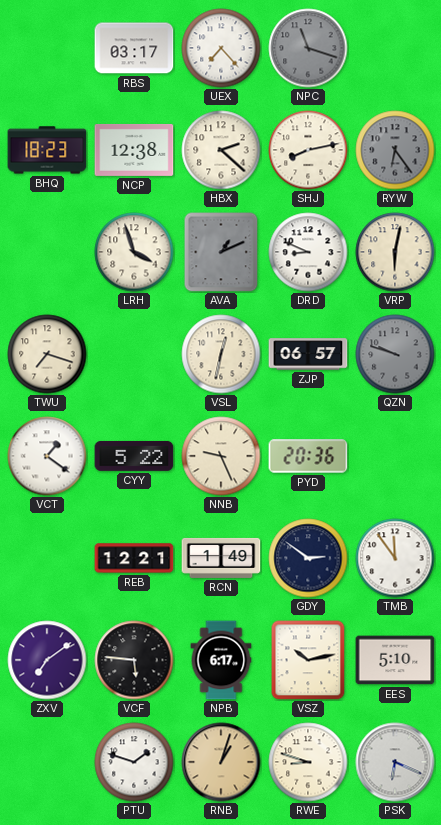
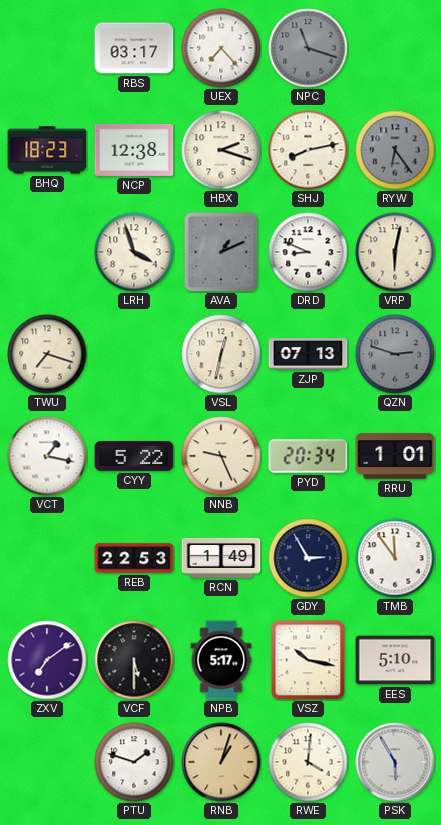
HBX: 2:22 -> 2:18 (221, 150)
ZJP: 06:57 -> 07:13 (308, 354)
QZN: 9:48 -> 2:48 (395, 354)
VCT: 1:21 -> 1:17 (47, 456)
PYD: 20:36 -> 20:34 (308, 456)
RRU: none -> 1:01 (395, 456)
REB: 12:21 -> 22:53 (134, 558)
GDY: 2:51 -> 2:55 (308, 558)
VCF: 5:46 -> 5:30 (134, 660)
NPB: 6:17 -> 5:17 (221, 660)
VSZ: 10:13 -> 10:17 (308, 660)
RWE: 8:48 -> 4:01 (308, 762)
PSK: 6:19 -> 5:55 (395, 762)
